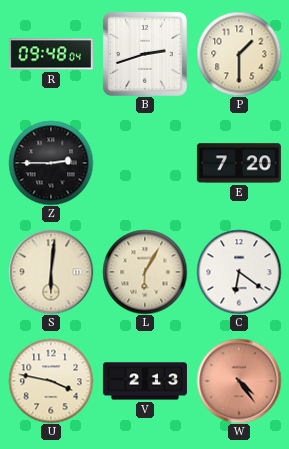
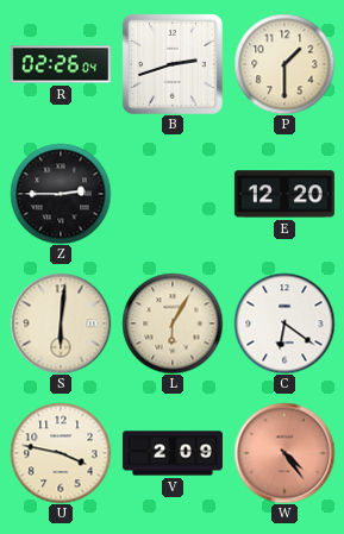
R: 09:48 -> 02:26 (61, 64)
E: 7:20 -> 12:20 (284, 194)
V: 2:13 -> 2:09 (173, 453)
